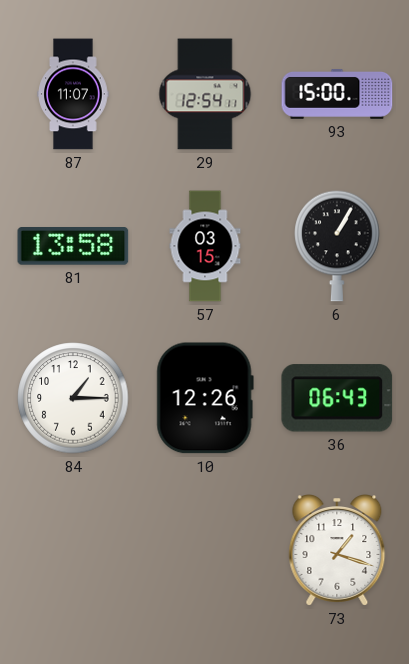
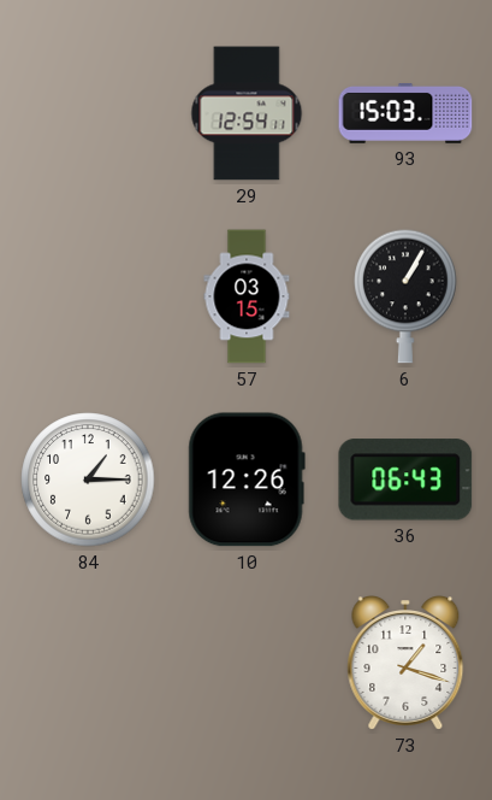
87: 11:07 -> none (73, 94)
93: 15:00 -> 15:03 (405, 114)
81: 13:58 -> none (73, 247)
